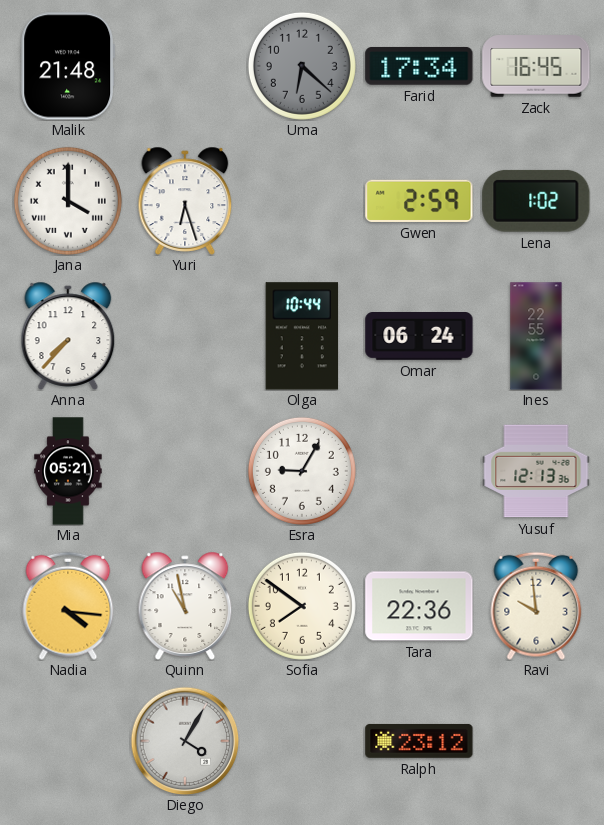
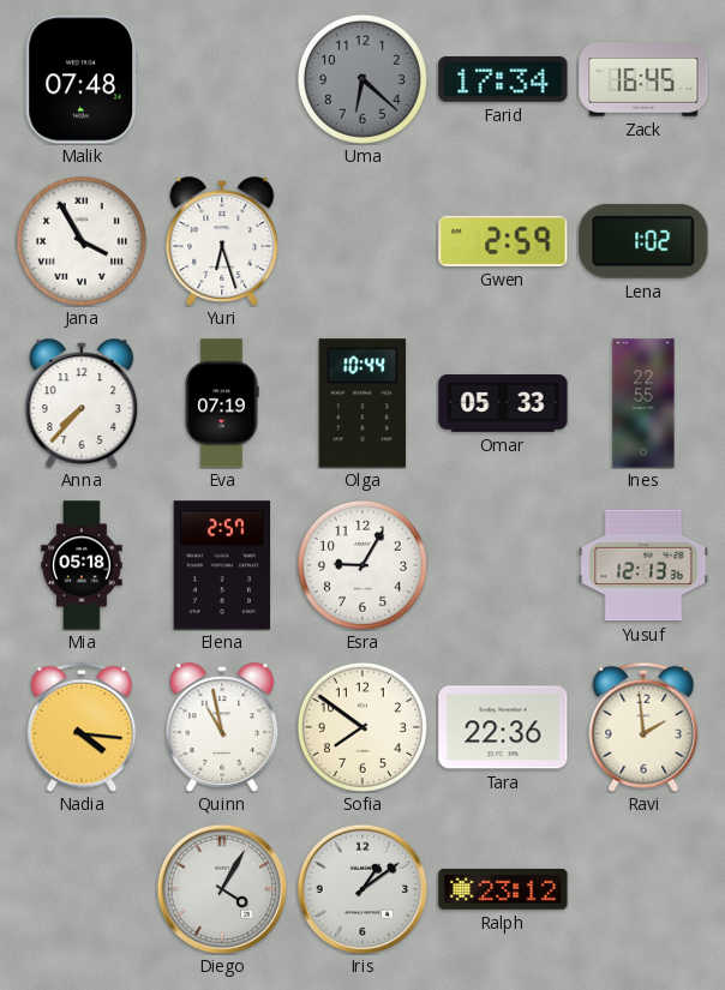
Malik: 21:48 -> 07:48 (82, 79)
Jana: 4:00 -> 3:55 (82, 241)
Eva: none -> 07:19 (222, 403)
Omar: 06:24 -> 05:33 (503, 404)
Mia: 05:21 -> 05:18 (82, 565)
Elena: none -> 2:57 (222, 565)
Ravi: 9:59 -> 1:59 (643, 727)
Iris: none -> 1:09 (362, 889)
